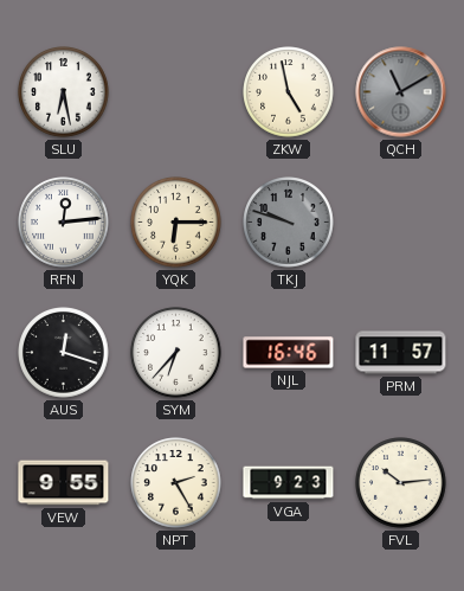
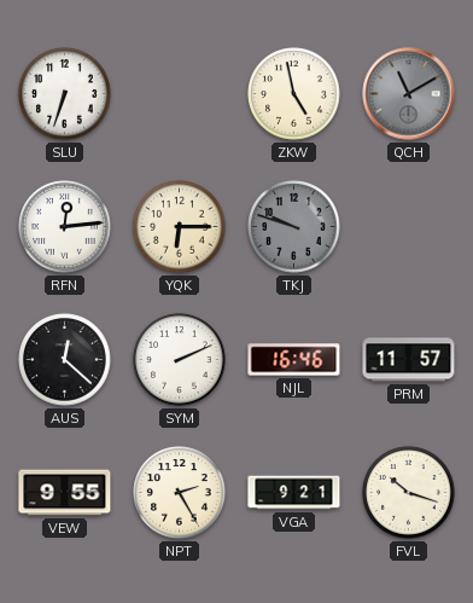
SLU: 6:28 -> 6:33 (65, 94)
AUS: 12:18 -> 12:22 (65, 360)
SYM: 6:37 -> 2:11 (180, 360)
VGA: 9:23 -> 9:21 (294, 493)
FVL: 10:14 -> 10:18 (409, 493)
